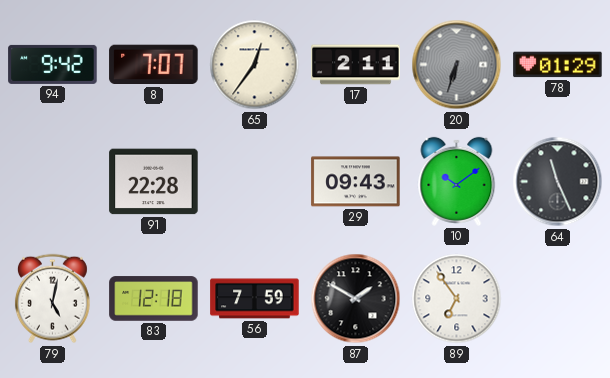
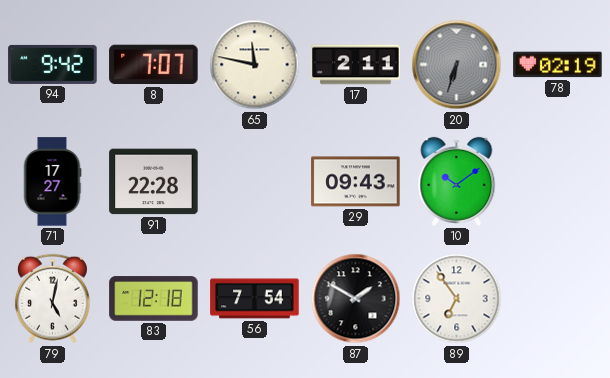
65: 12:36 -> 11:47 (255, 65)
78: 01:29 -> 02:19 (558, 65)
71: none -> 17:27 (52, 182)
64: 11:26 -> none (558, 182)
56: 7:59 -> 7:54 (255, 299)
